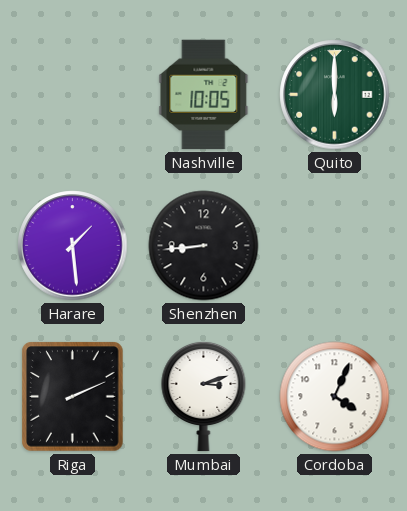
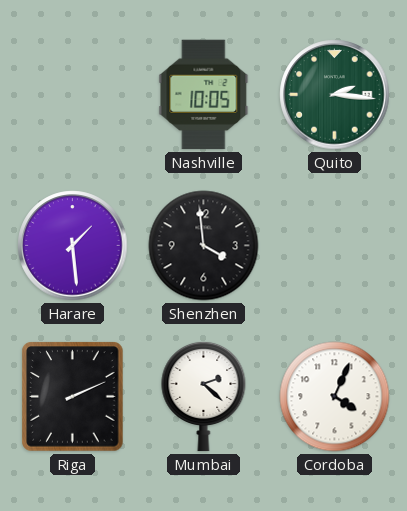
Quito: 6:00 -> 2:16 (335, 95)
Shenzhen: 8:44 -> 3:59 (204, 246)
Mumbai: 3:12 -> 2:22 (204, 396)
